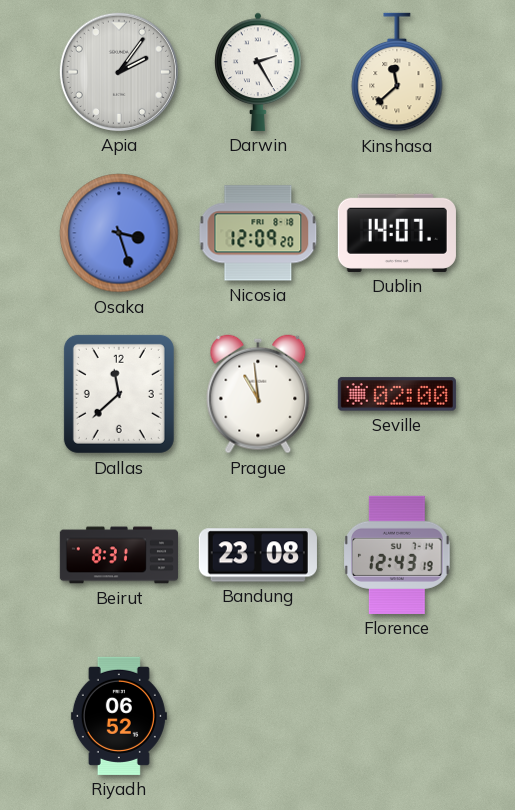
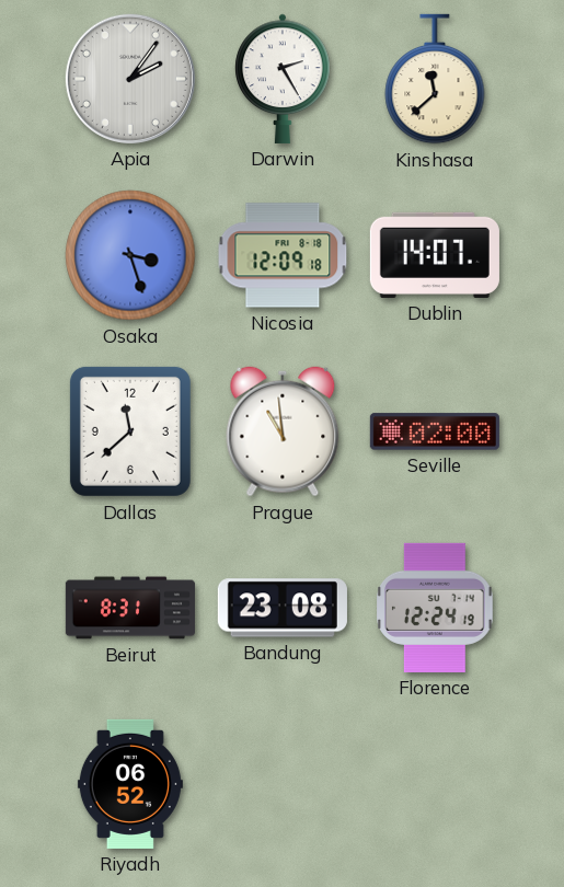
Nicosia: 12:09:20 -> 12:09:18 (283, 255)
Florence: 12:43 -> 12:24 (435, 608)
